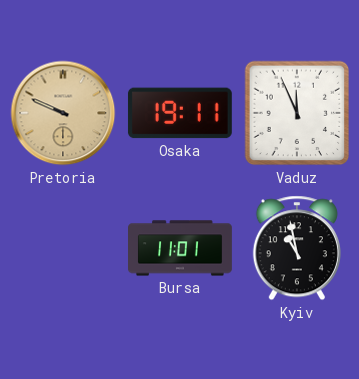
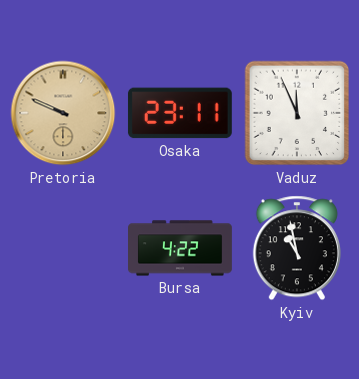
Osaka: 19:11 -> 23:11 (180, 113)
Bursa: 11:01 -> 4:22 (180, 248)
